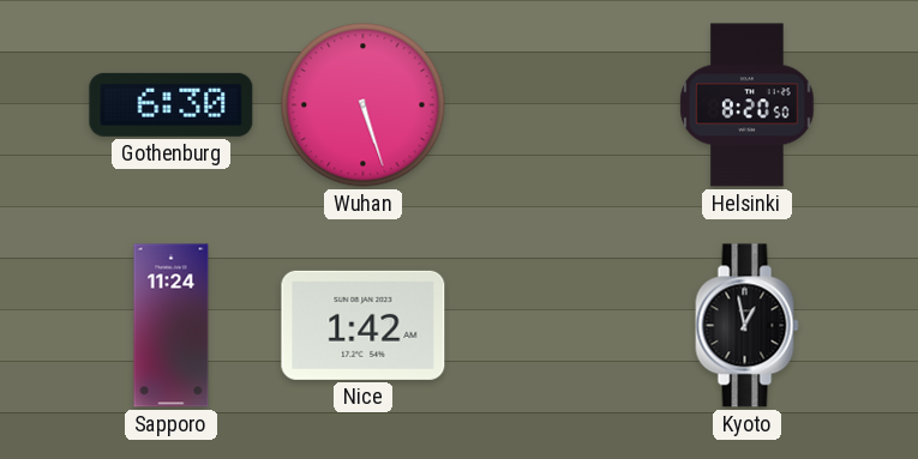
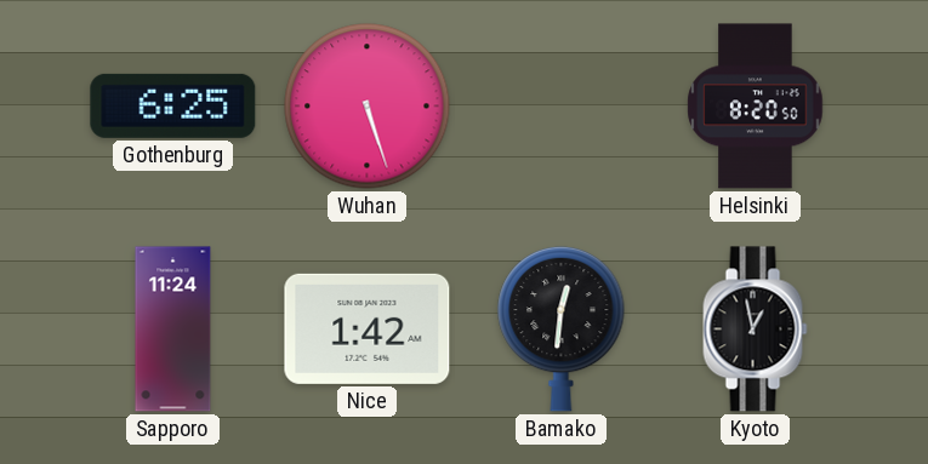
Gothenburg: 6:30 -> 6:25 (173, 105)
Bamako: none -> 12:31 (562, 328)
